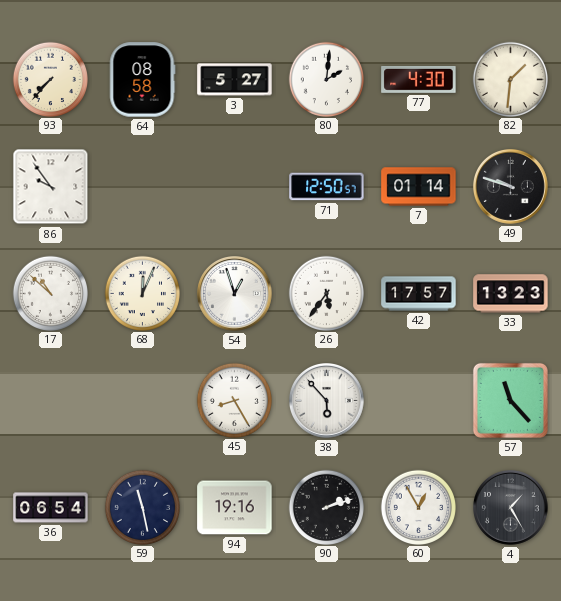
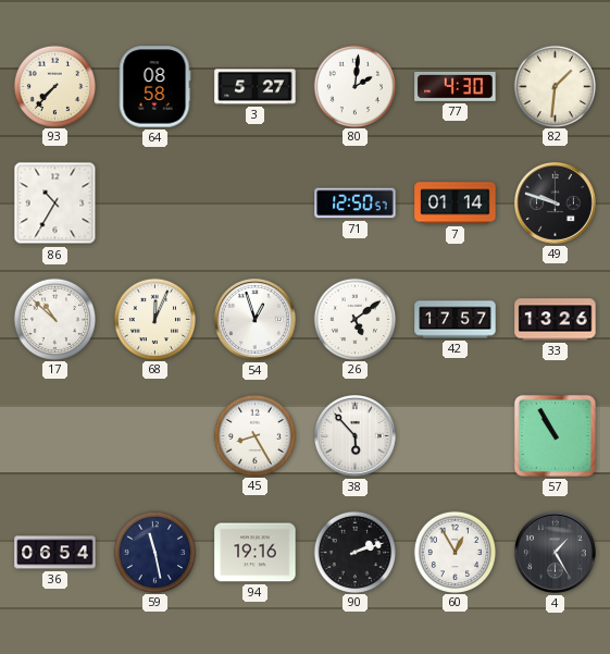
86: 9:54 -> 10:35 (55, 203)
26: 5:36 -> 5:09 (354, 319)
33: 13:23 -> 13:26 (556, 320)
57: 11:23 -> 10:55 (555, 435)
